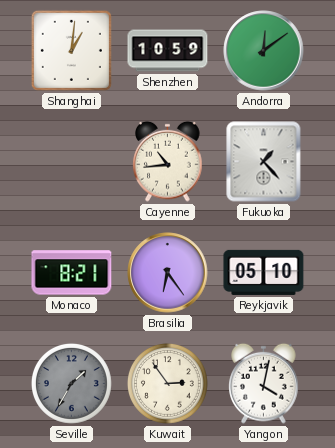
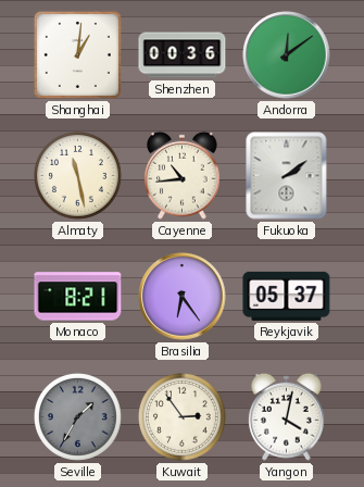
Shenzhen: 10:59 -> 00:36 (183, 55)
Almaty: none -> 11:28 (77, 175)
Fukuoka: 1:23 -> 2:09 (287, 176)
Reykjavik: 05:10 -> 05:37 (287, 296)
